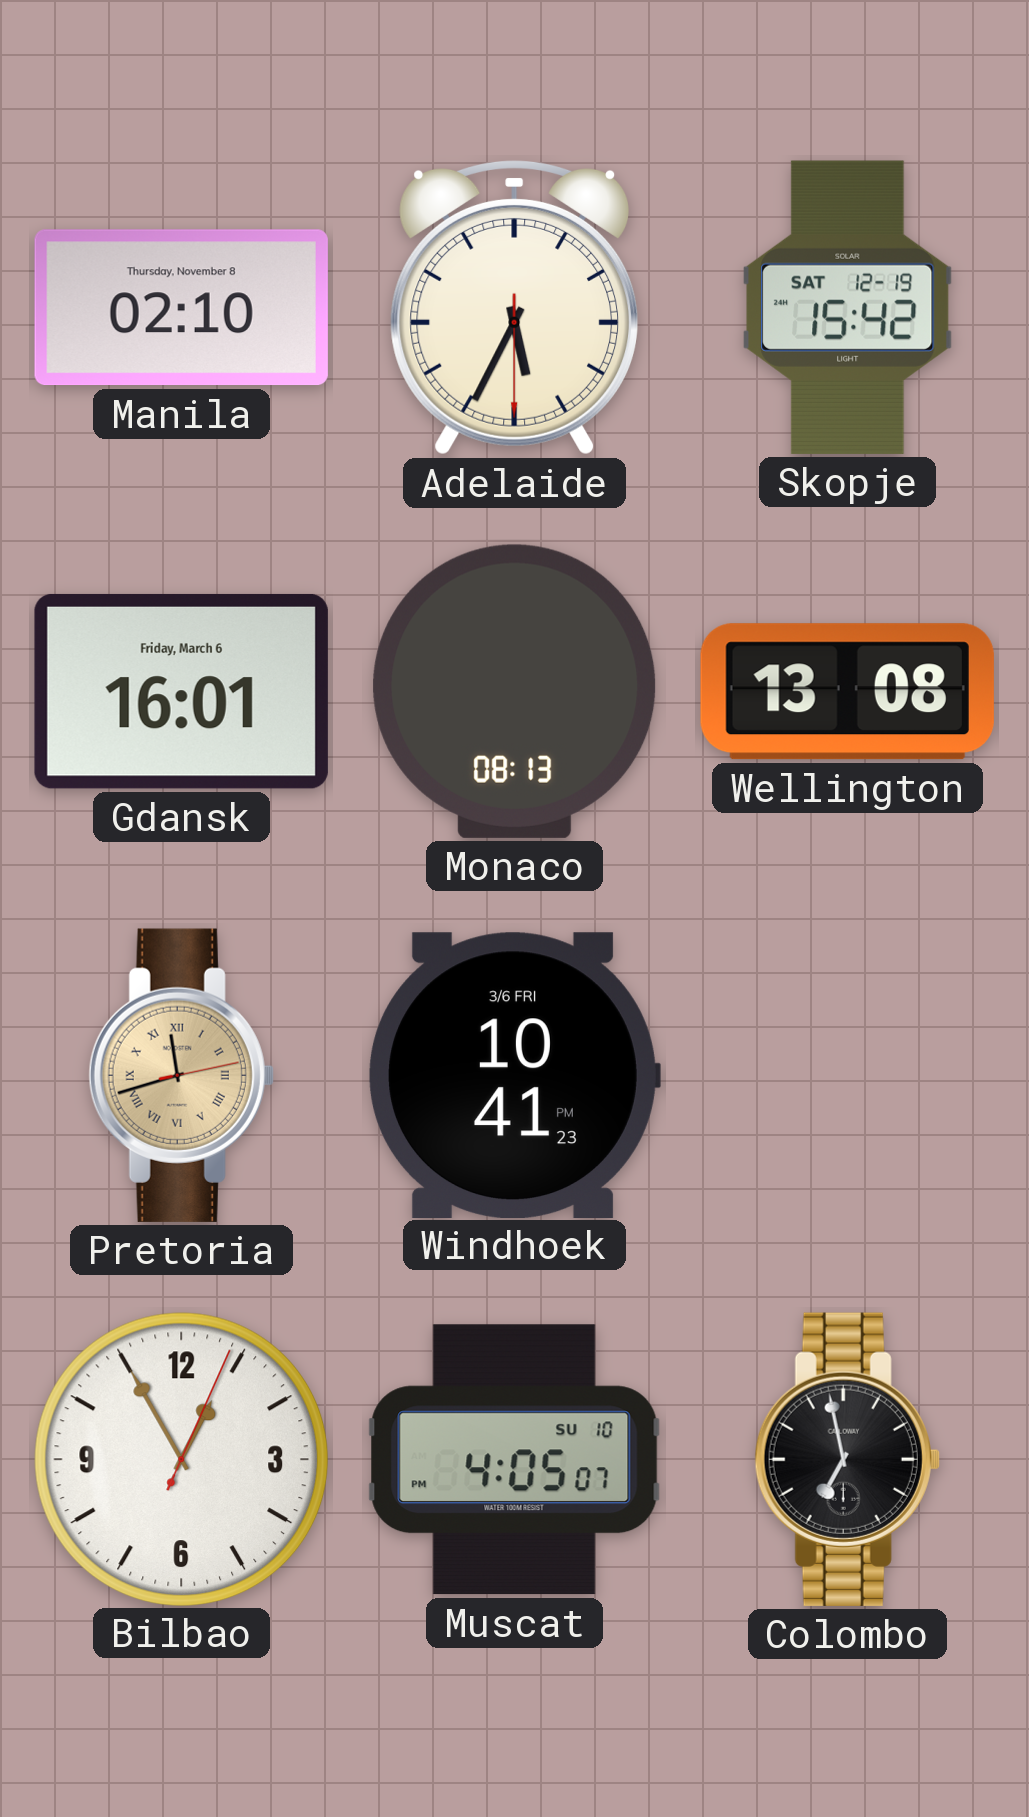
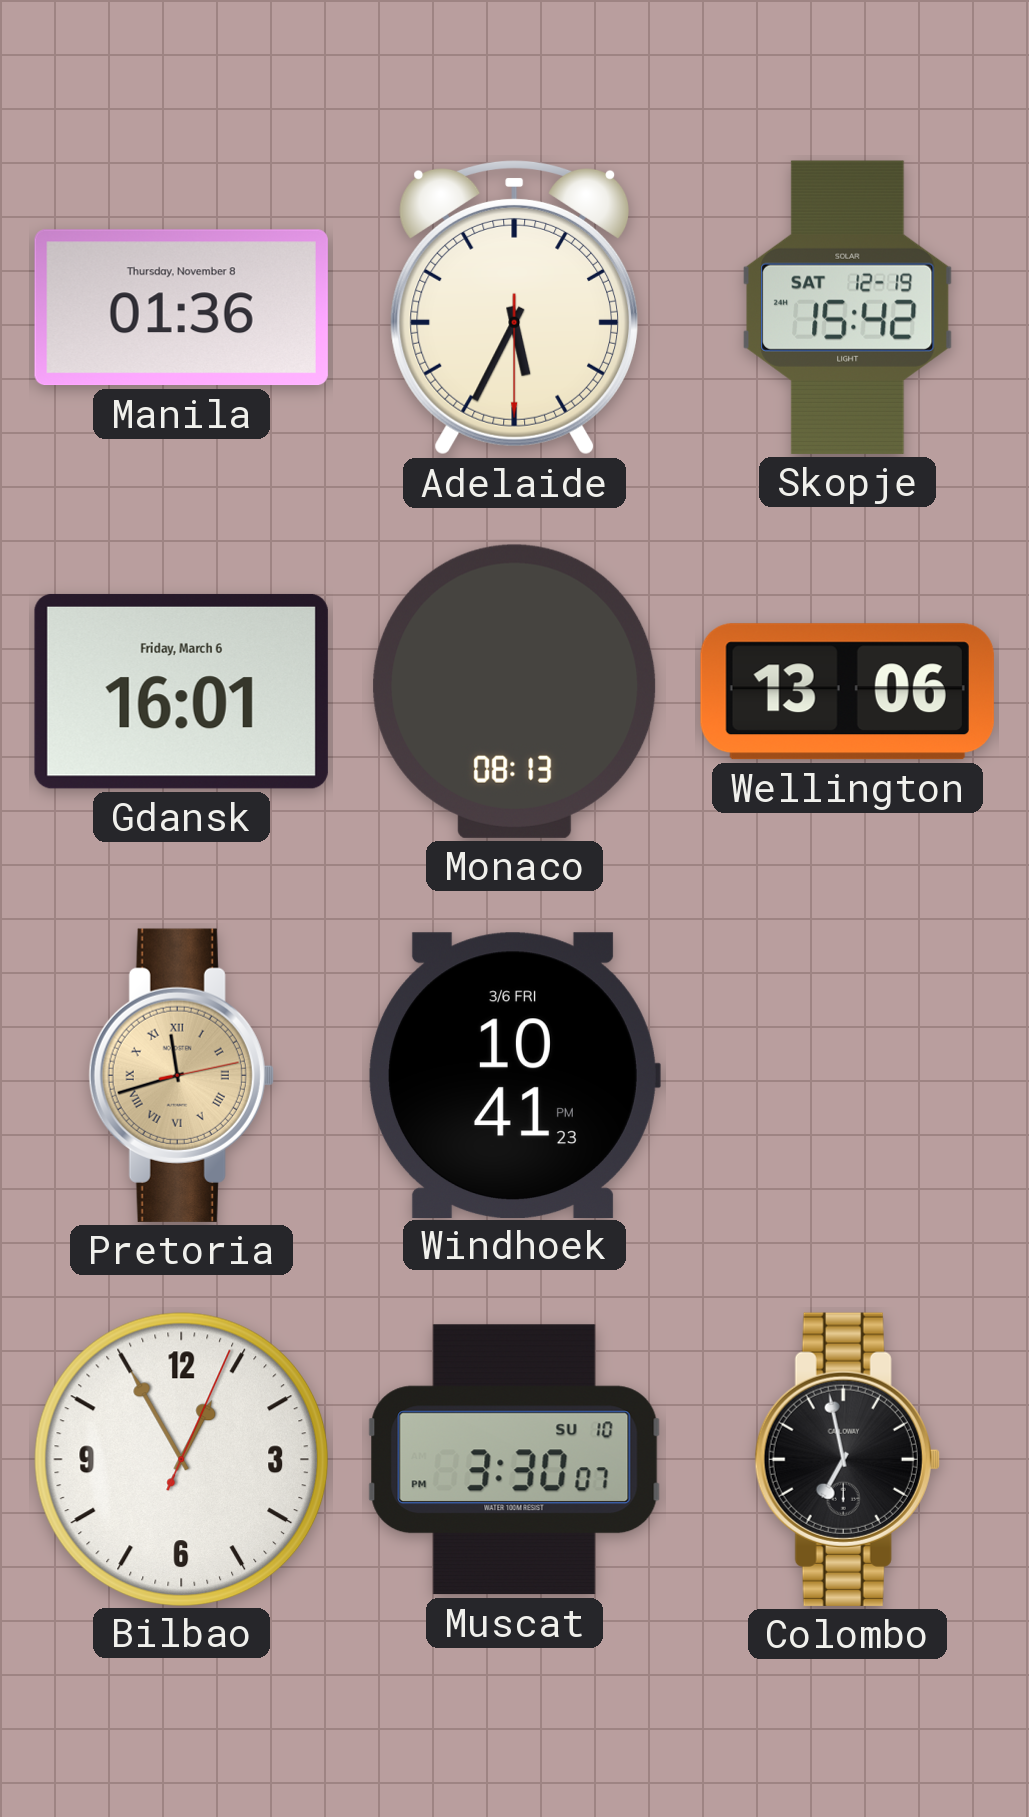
Manila: 02:10 -> 01:36 (181, 308)
Wellington: 13:08 -> 13:06 (847, 692)
Muscat: 4:05 -> 3:30 (515, 1460)
